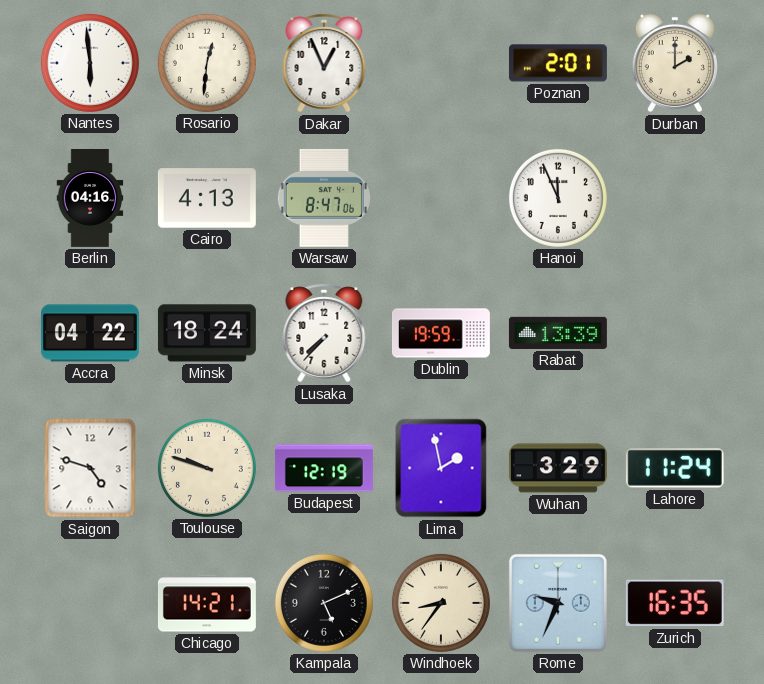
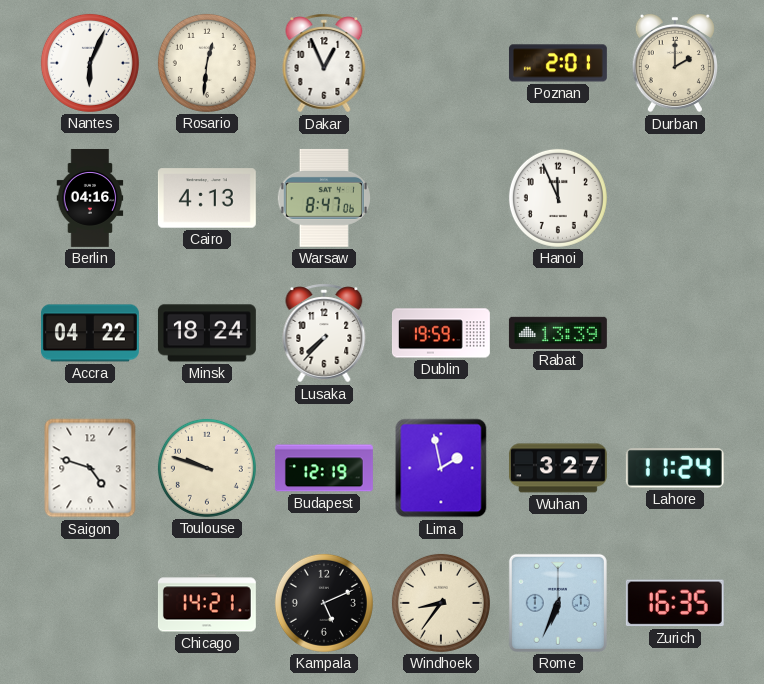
Nantes: 5:59 -> 6:04 (90, 63)
Wuhan: 3:29 -> 3:27 (558, 468)
Rome: 9:34 -> 6:34 (558, 603)
